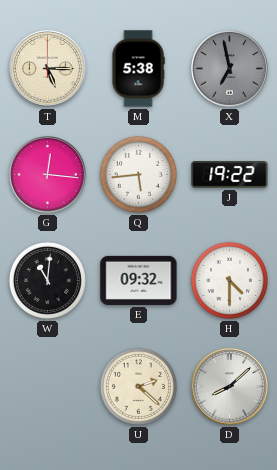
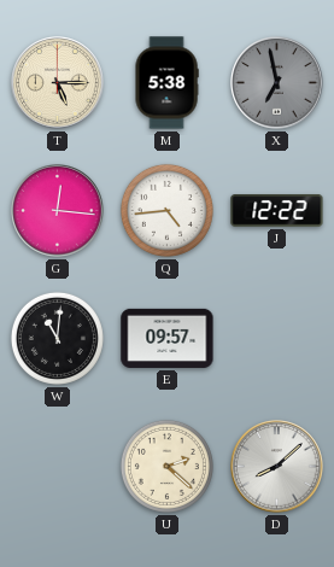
Q: 5:44 -> 4:44 (166, 210)
J: 19:22 -> 12:22 (277, 211)
E: 09:32 -> 09:57 (168, 338)
H: 4:30 -> none (229, 280)
